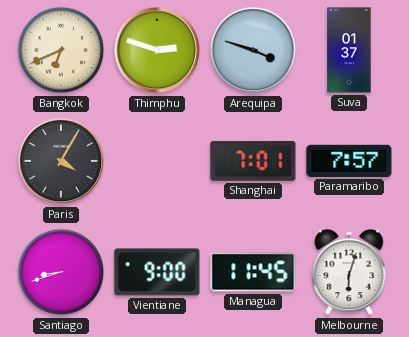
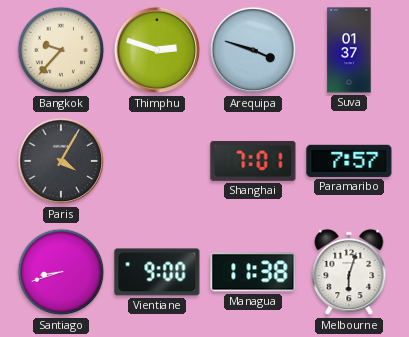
Bangkok: 6:41 -> 9:37 (61, 50)
Managua: 11:45 -> 11:38 (253, 272)
